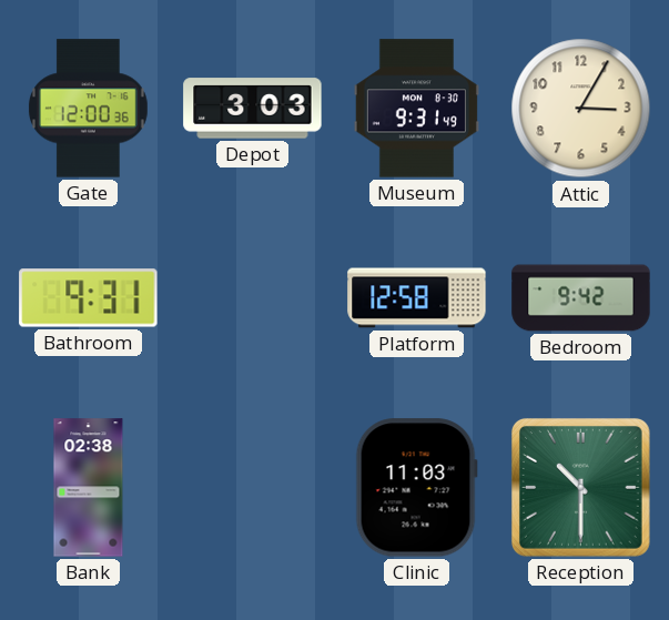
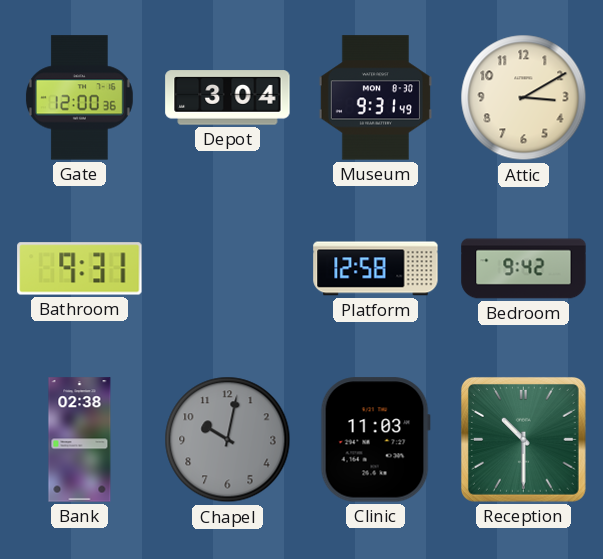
Depot: 3:03 -> 3:04 (228, 98)
Attic: 3:05 -> 3:10 (524, 98)
Chapel: none -> 10:02 (228, 440)
